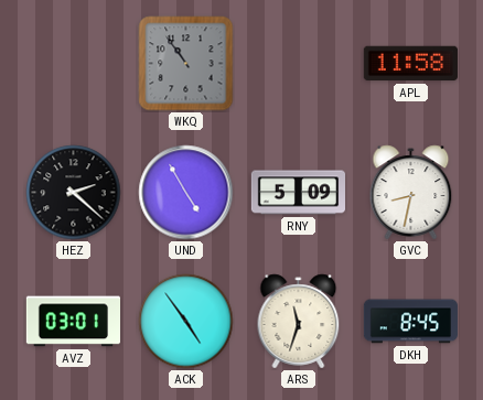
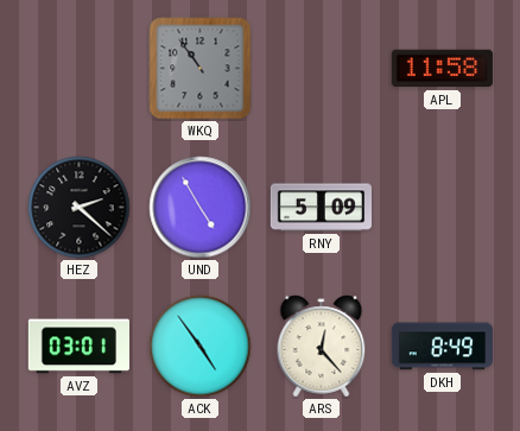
GVC: 8:32 -> none (411, 193)
ARS: 11:33 -> 12:23 (322, 347)
DKH: 8:45 -> 8:49 (442, 347)
